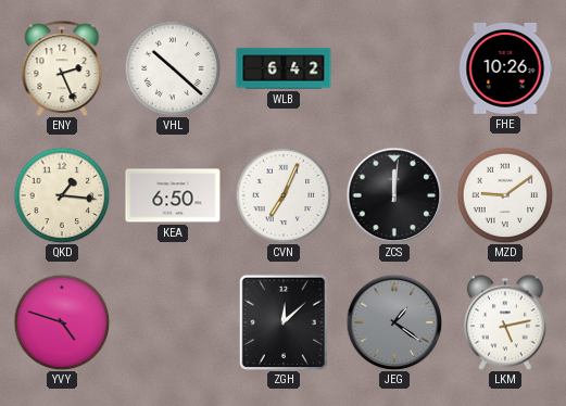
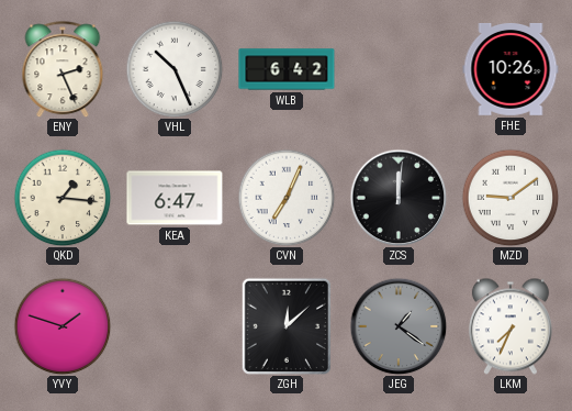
VHL: 10:22 -> 10:26 (175, 69)
KEA: 6:50 -> 6:47 (175, 198)
YVY: 4:48 -> 1:48 (63, 326)
LKM: 5:13 -> 7:34 (511, 326)
